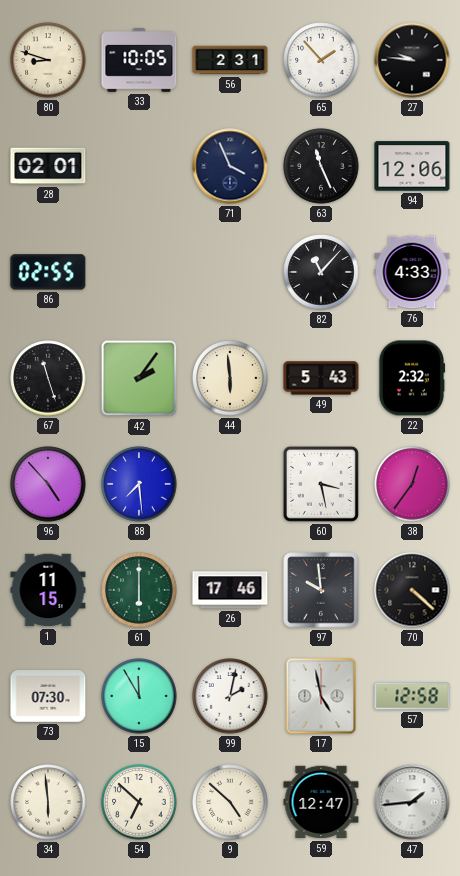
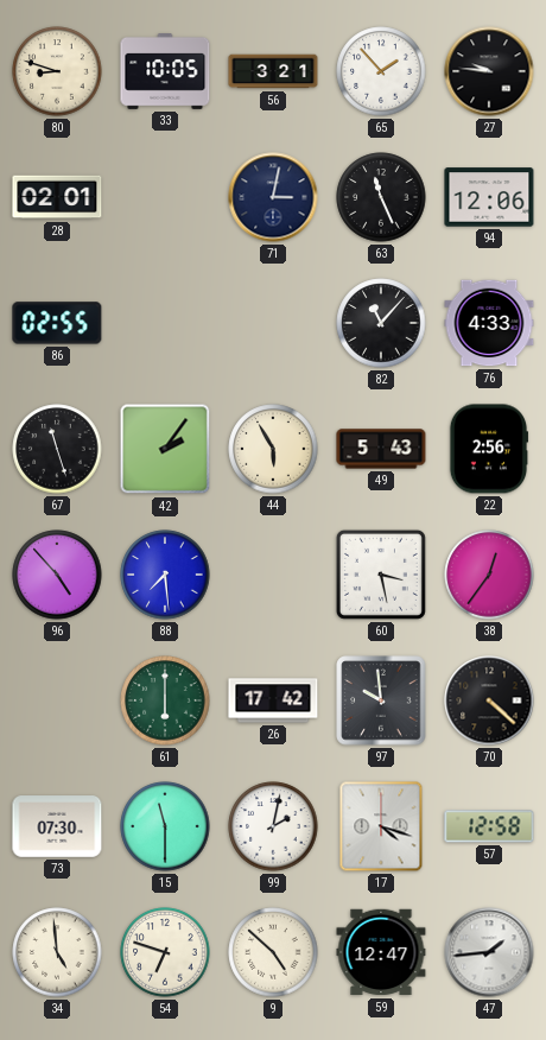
56: 2:31 -> 3:21 (273, 71)
71: 3:56 -> 3:02 (273, 197)
44: 5:59 -> 5:55 (273, 449)
22: 2:32 -> 2:56 (489, 449)
1: 11:15 -> none (48, 590)
26: 17:46 -> 17:42 (273, 700)
15: 11:55 -> 11:30 (165, 826)
17: 4:58 -> 4:18 (381, 826)
34: 5:59 -> 4:59 (57, 952)
54: 6:52 -> 6:48 (165, 952)
